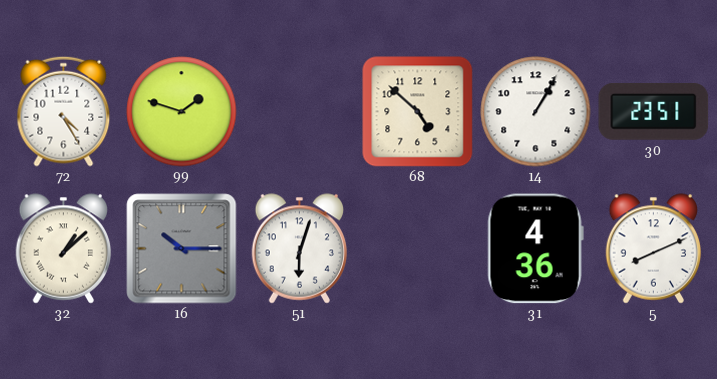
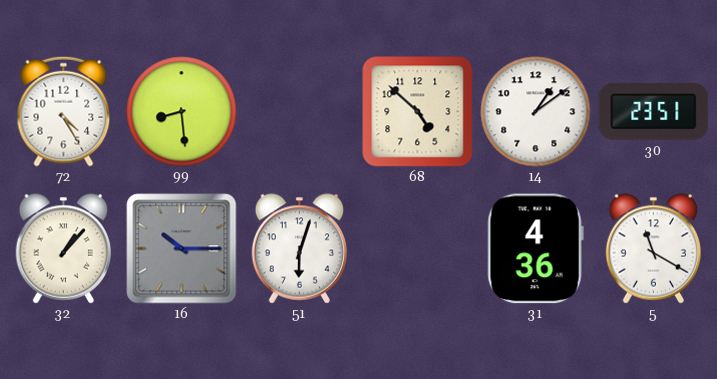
99: 1:48 -> 8:29 (182, 112)
14: 1:05 -> 1:09 (536, 112)
32: 1:08 -> 1:07 (64, 249)
5: 8:11 -> 11:20 (654, 249)
